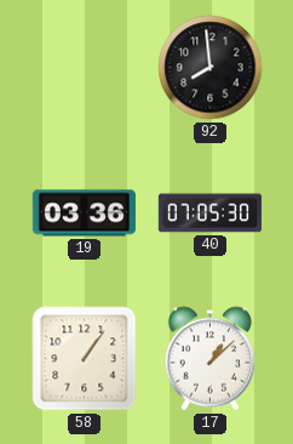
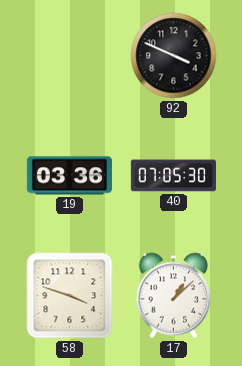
92: 7:59 -> 3:49 (174, 56)
58: 1:06 -> 3:48 (70, 296)
